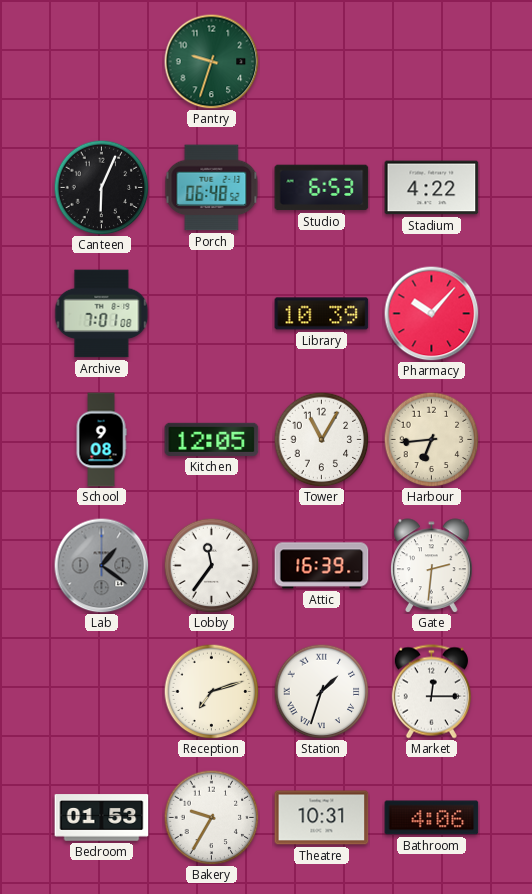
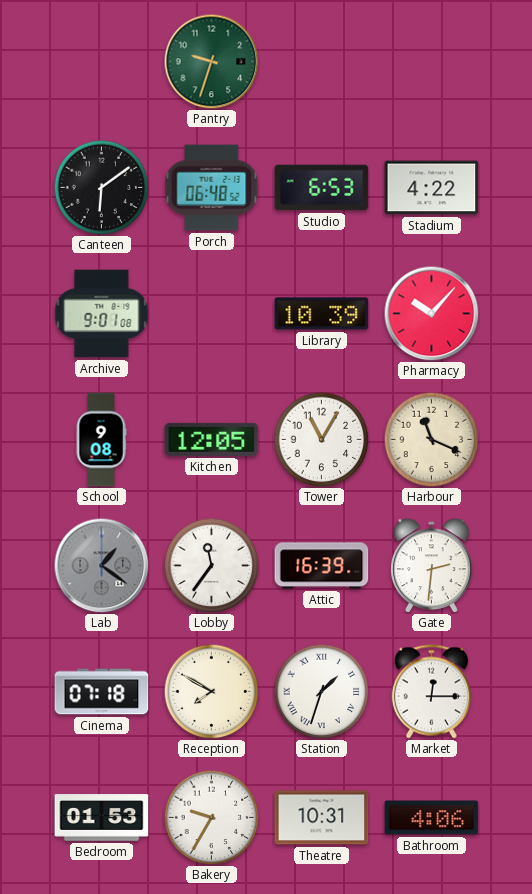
Canteen: 6:04 -> 6:09 (101, 187)
Archive: 7:01 -> 9:01 (102, 314)
Harbour: 6:44 -> 11:19 (431, 439)
Cinema: none -> 07:18 (102, 692)
Reception: 7:12 -> 7:50 (211, 691)
